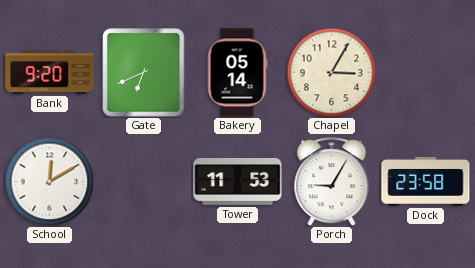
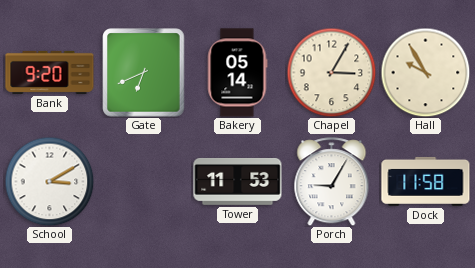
Hall: none -> 9:55 (425, 72)
School: 12:10 -> 3:10 (49, 181)
Dock: 23:58 -> 11:58 (426, 181)
